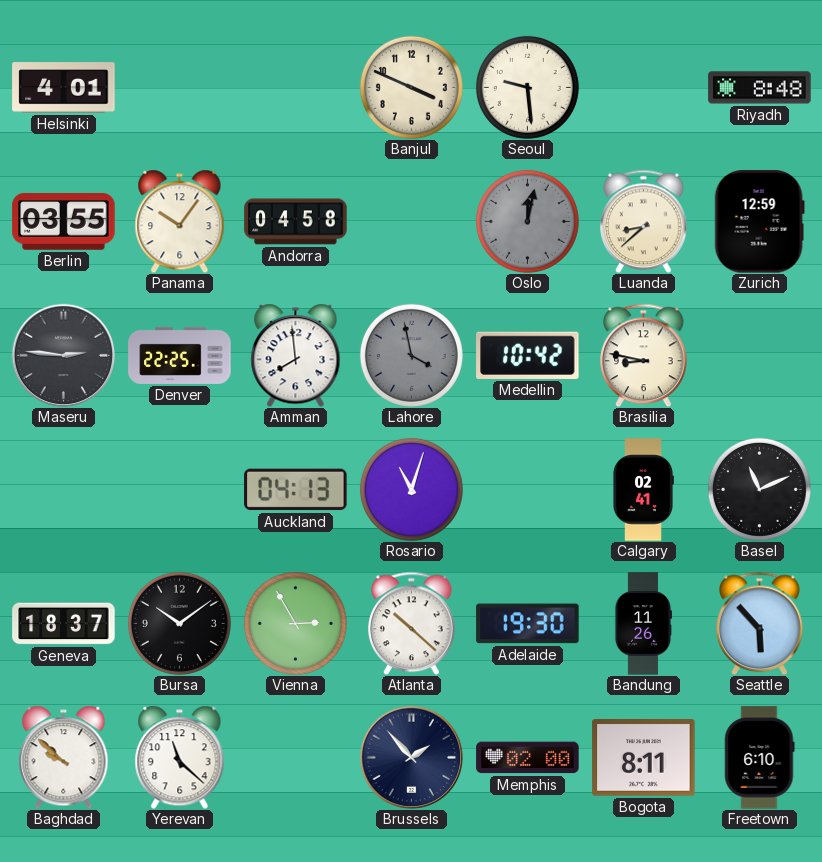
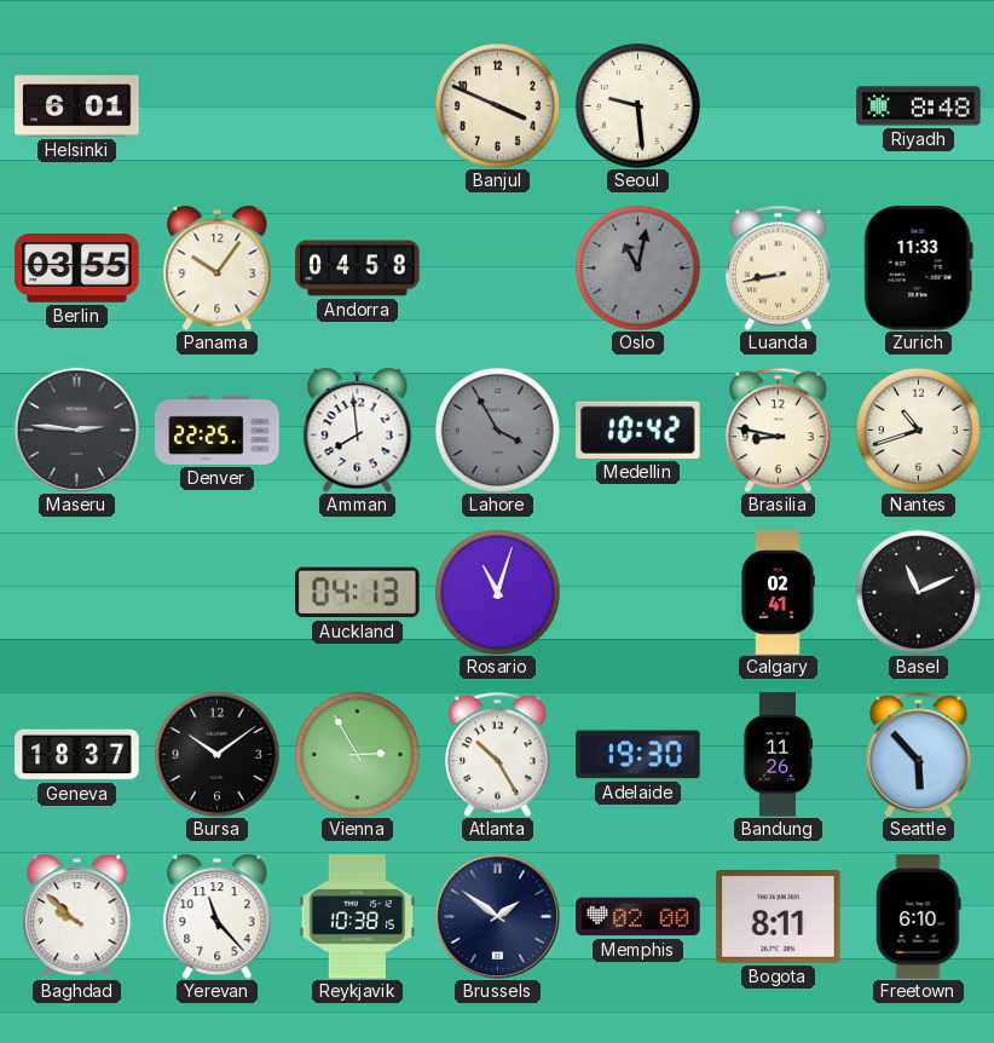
Helsinki: 4:01 -> 6:01 (77, 106)
Oslo: 12:02 -> 11:02 (637, 267)
Luanda: 8:38 -> 8:43 (779, 267)
Zurich: 12:59 -> 11:33 (918, 269)
Lahore: 3:58 -> 3:55 (497, 430)
Nantes: none -> 10:42 (918, 430)
Atlanta: 10:22 -> 10:25 (498, 754)
Yerevan: 11:22 -> 11:23 (218, 916)
Reykjavik: none -> 10:38 (358, 917)
Brussels: 1:53 -> 1:51 (497, 916)
